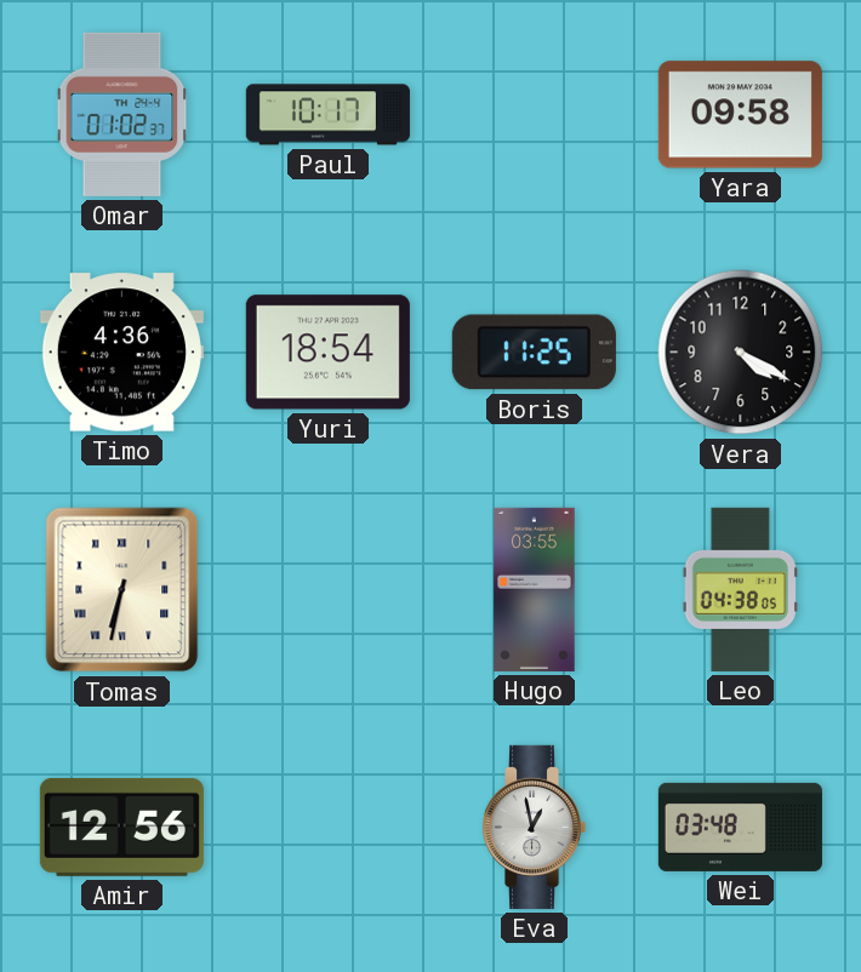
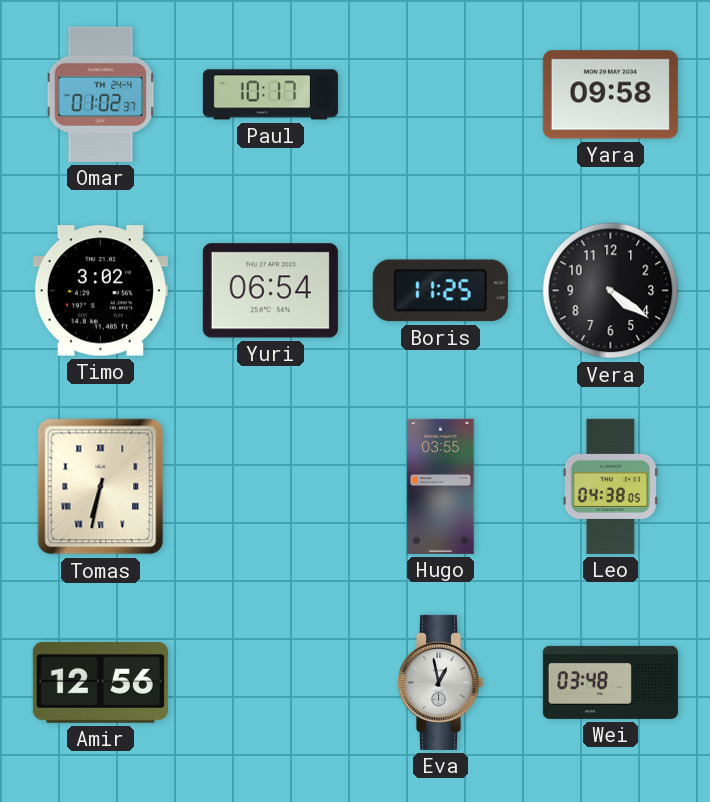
Timo: 4:36 -> 3:02 (100, 291)
Yuri: 18:54 -> 06:54 (270, 291)
Vera: 4:20 -> 4:21 (611, 291)
